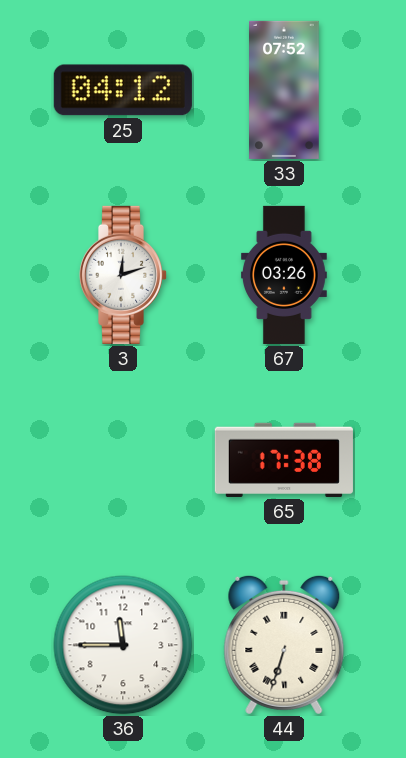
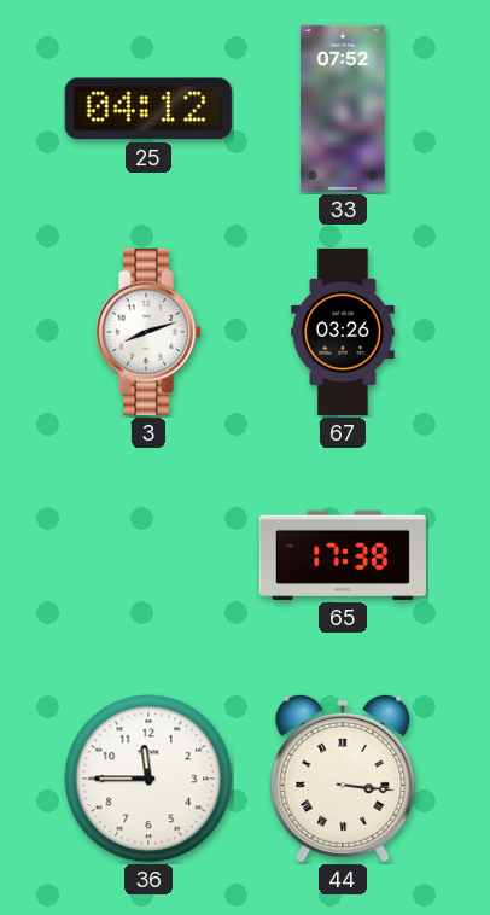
3: 12:12 -> 8:12 (148, 332)
44: 6:33 -> 3:16 (343, 779)
